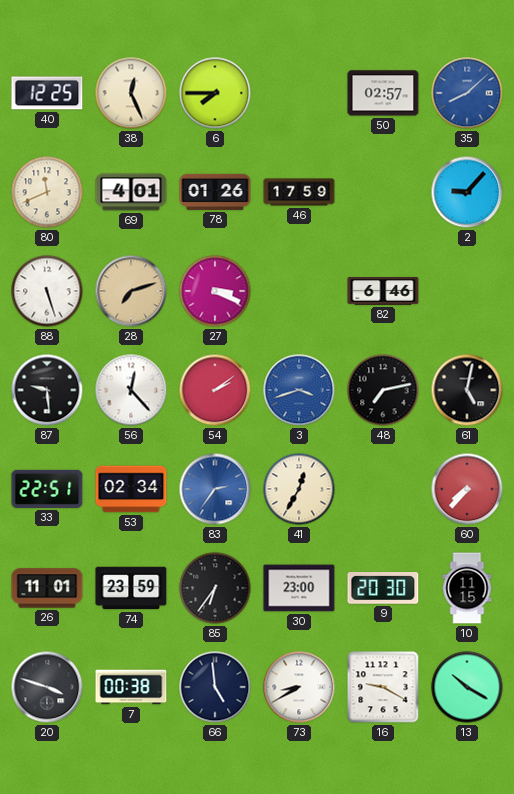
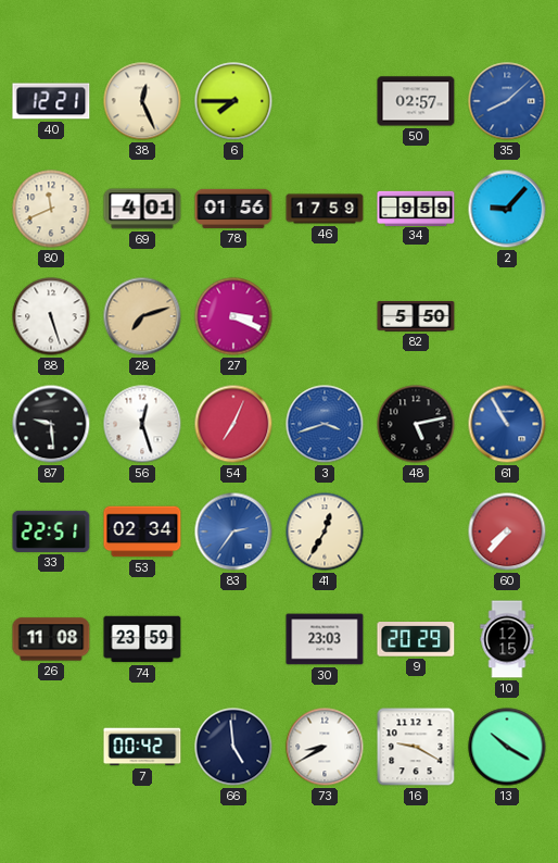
40: 12:25 -> 12:21 (51, 101)
78: 01:26 -> 01:56 (233, 209)
34: none -> 9:59 (416, 208)
82: 6:46 -> 5:50 (416, 316)
56: 12:23 -> 12:27 (142, 424)
54: 2:09 -> 7:04 (233, 424)
48: 7:13 -> 5:13 (416, 424)
61: 5:02 -> 10:55 (507, 424)
61 dial: black -> blue (507, 424)
26: 11:01 -> 11:08 (51, 639)
85: 6:36 -> none (215, 588)
30: 23:00 -> 23:03 (325, 639)
9: 20:30 -> 20:29 (416, 640)
10: 11:15 -> 12:15 (507, 639)
20: 3:48 -> none (47, 687)
7: 00:38 -> 00:42 (142, 747)
